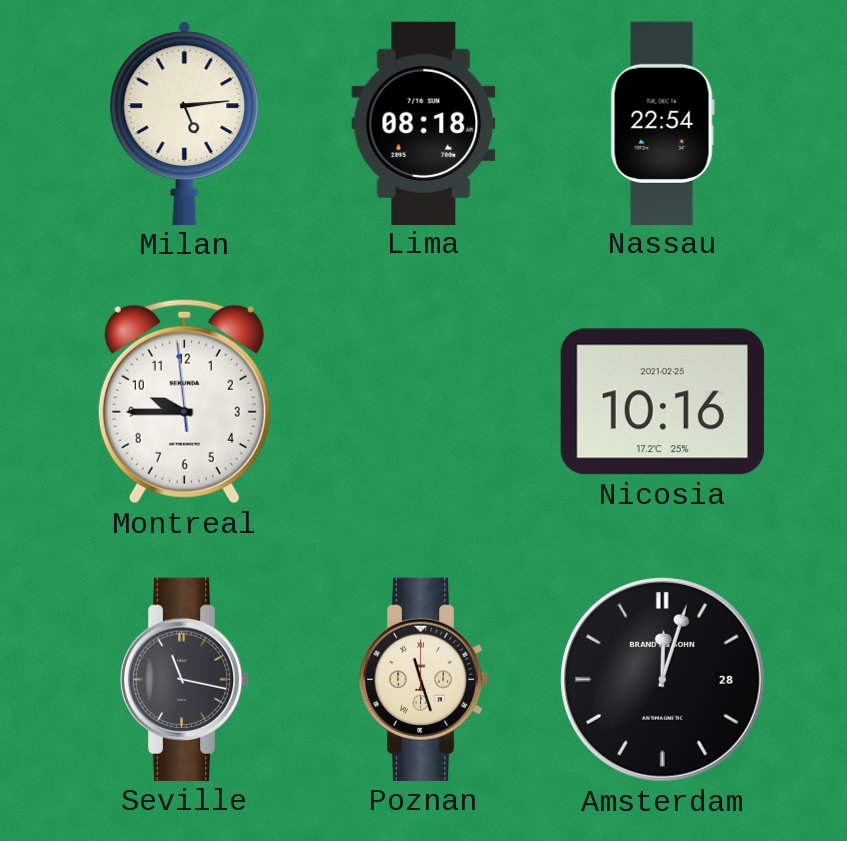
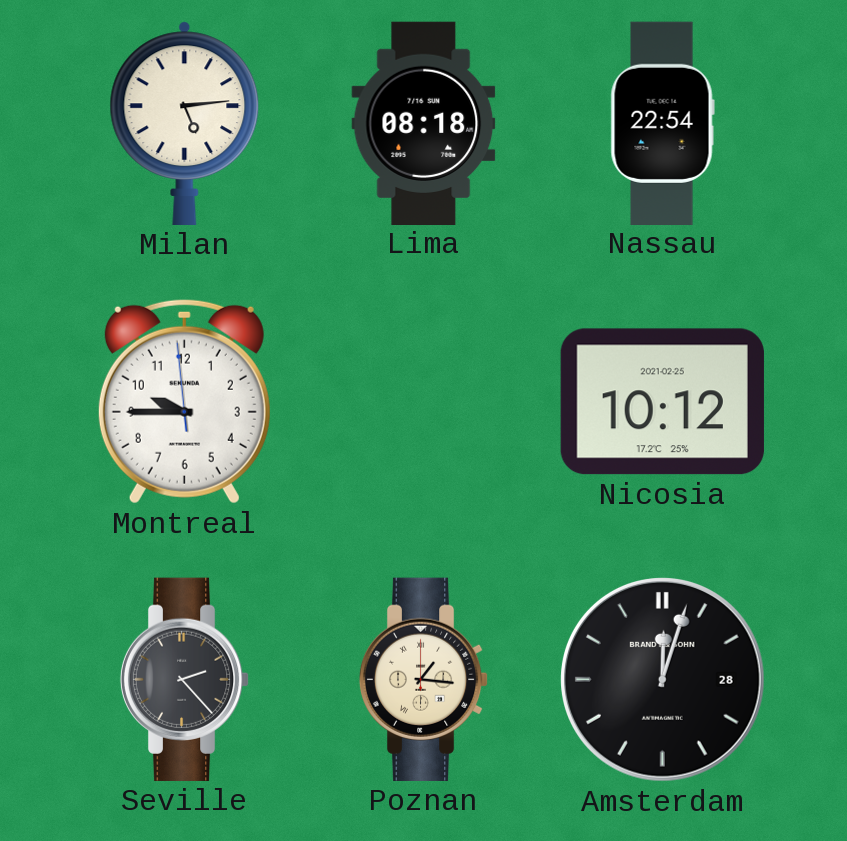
Nicosia: 10:16 -> 10:12 (662, 402)
Seville: 11:17 -> 2:23 (185, 679)
Poznan: 11:27 -> 1:16 (424, 679)
